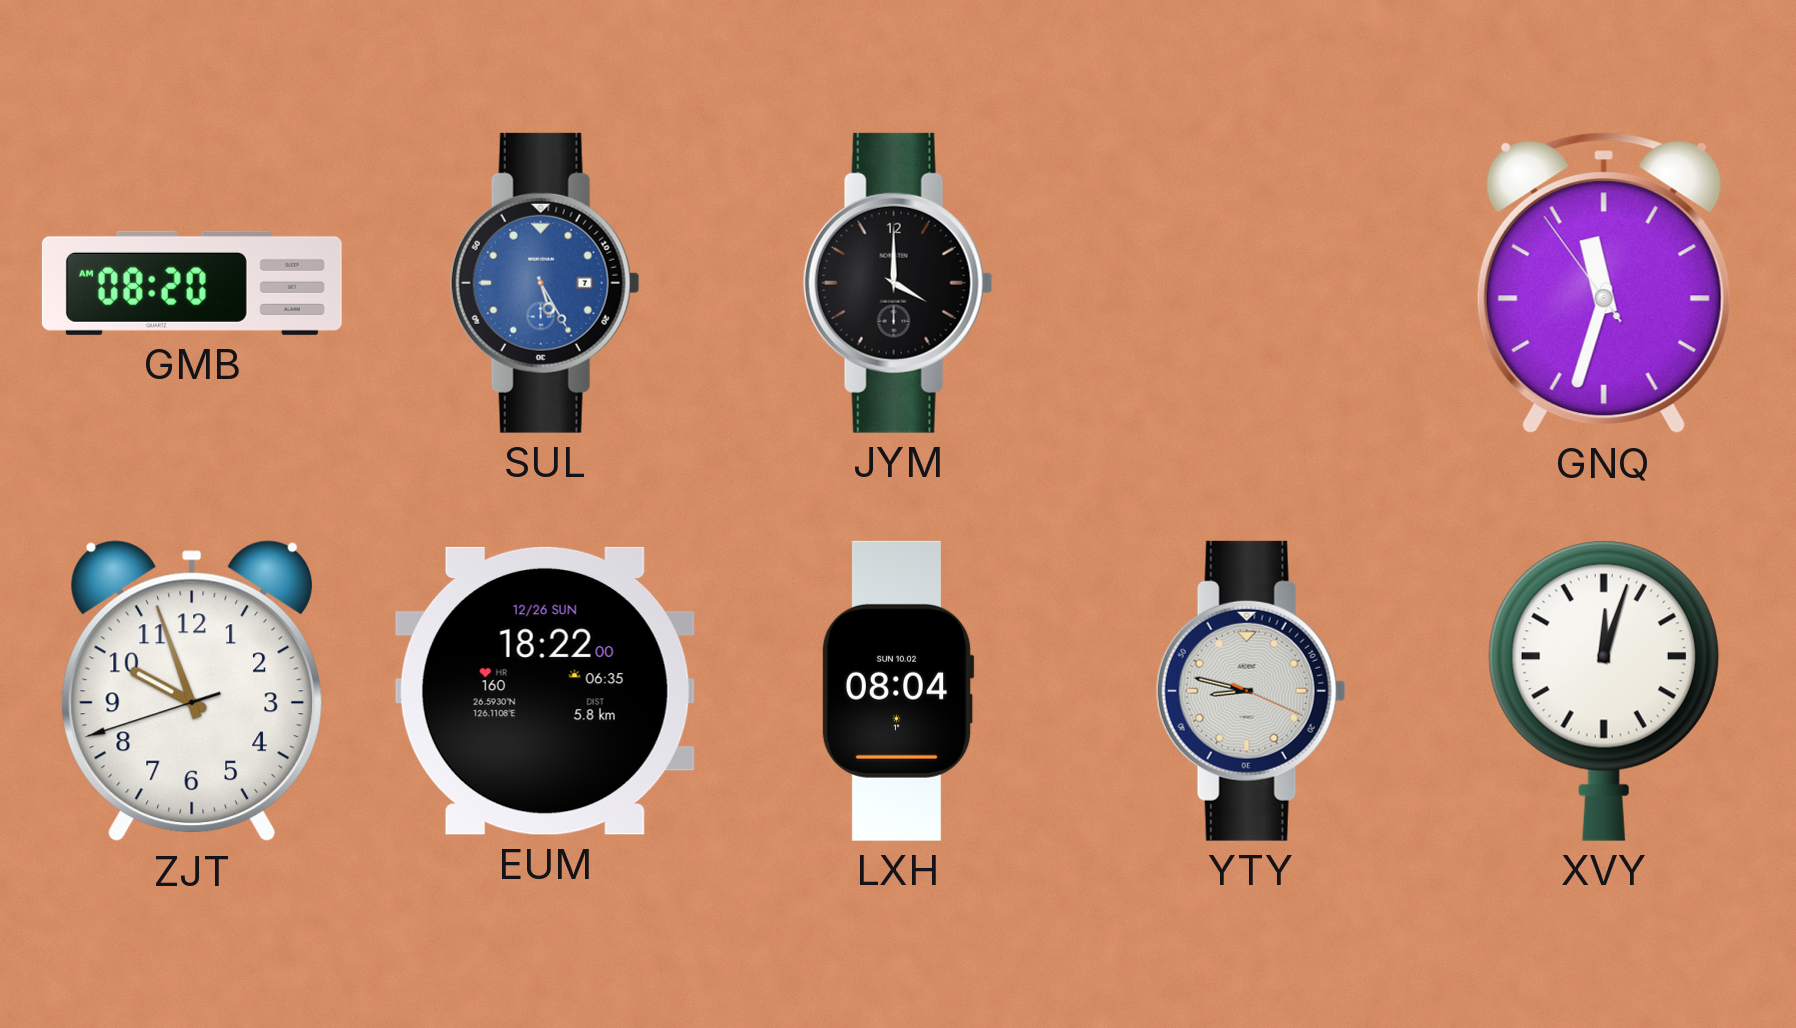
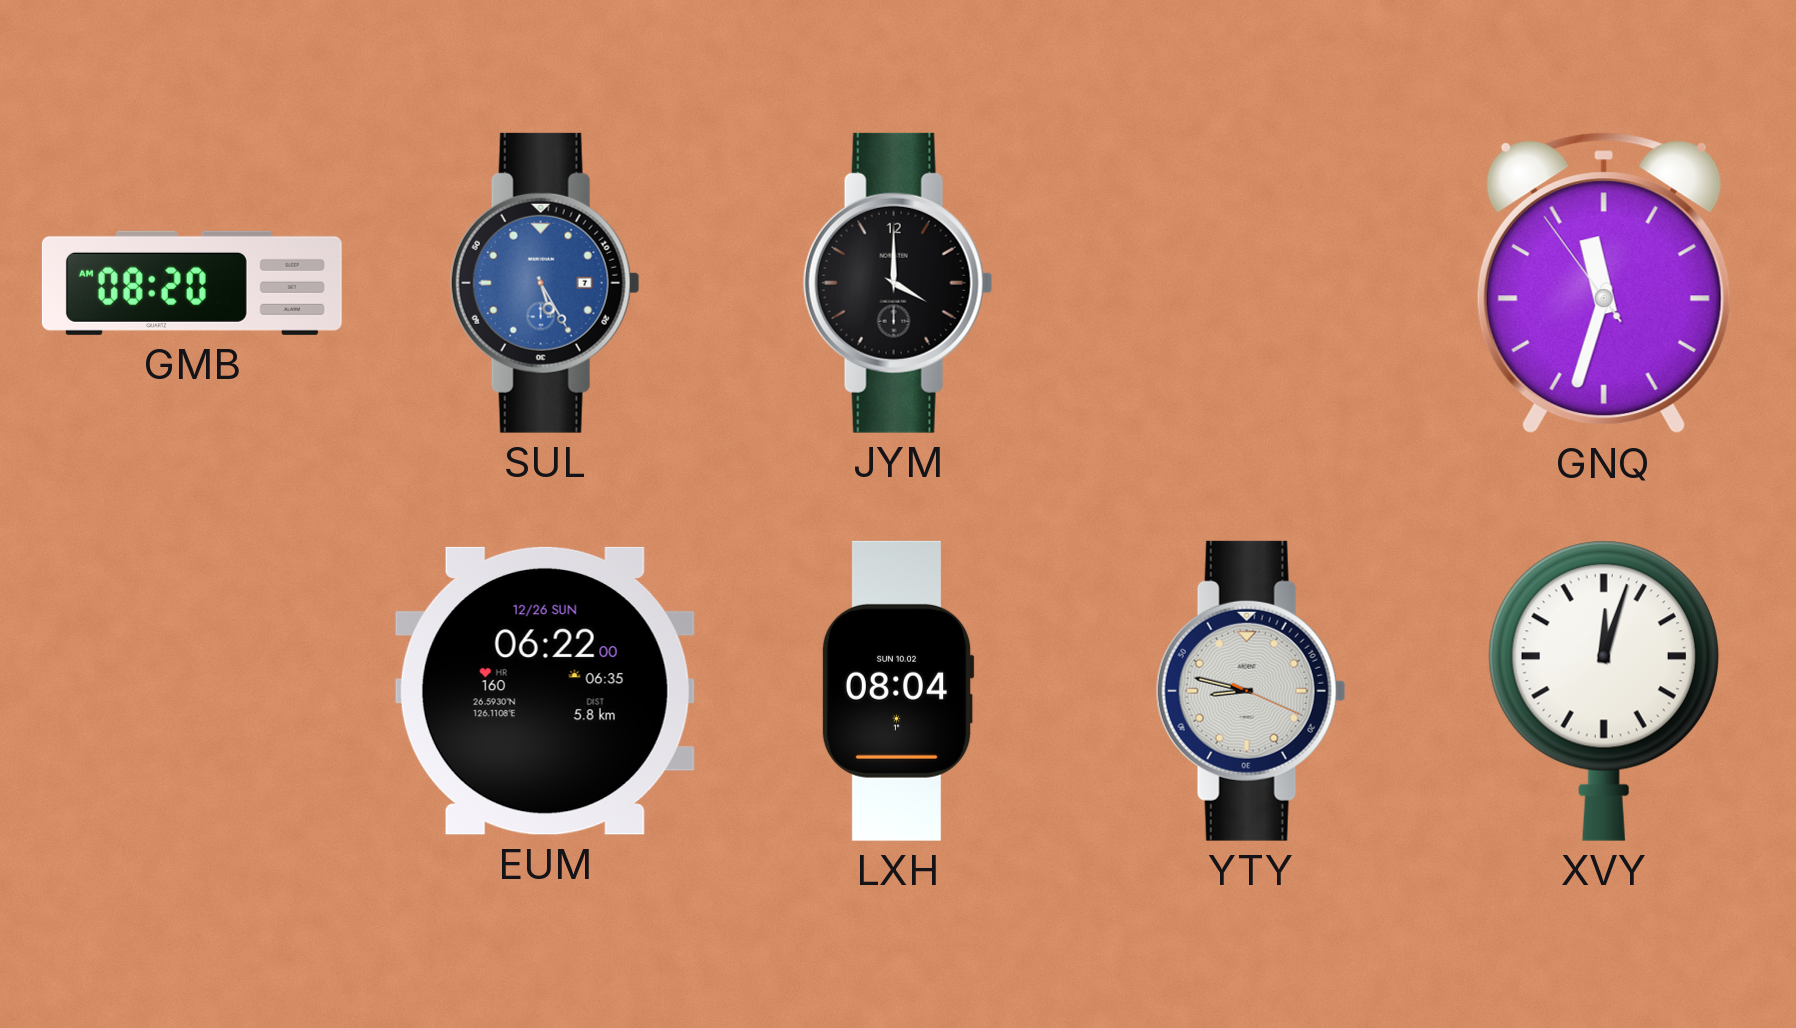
ZJT: 9:56 -> none (192, 691)
EUM: 18:22 -> 06:22 (545, 691)
